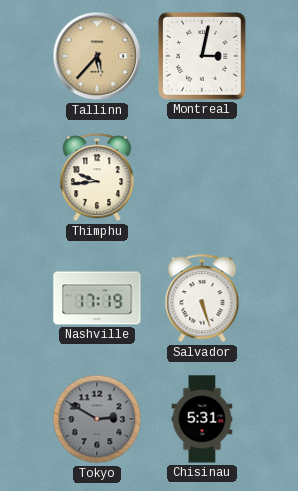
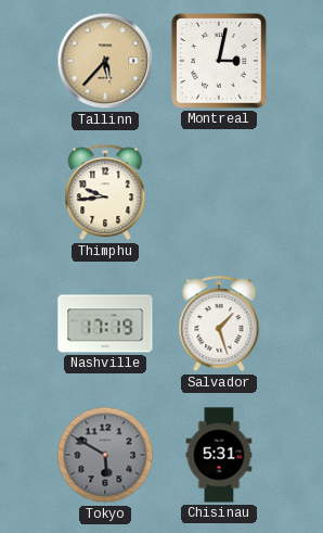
Salvador: 5:27 -> 1:27 (219, 325)
Tokyo: 2:50 -> 5:50 (105, 455)
